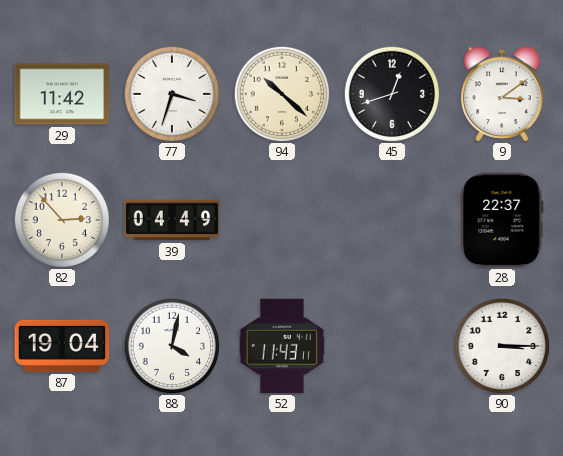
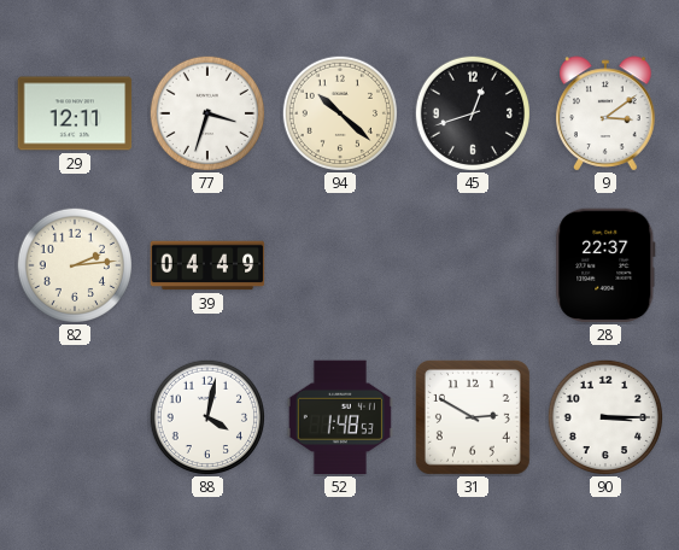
29: 11:42 -> 12:11 (75, 113)
82: 2:53 -> 2:14 (74, 264)
87: 19:04 -> none (62, 346)
52: 11:43 -> 1:48 (340, 417)
31: none -> 2:50 (473, 417)
